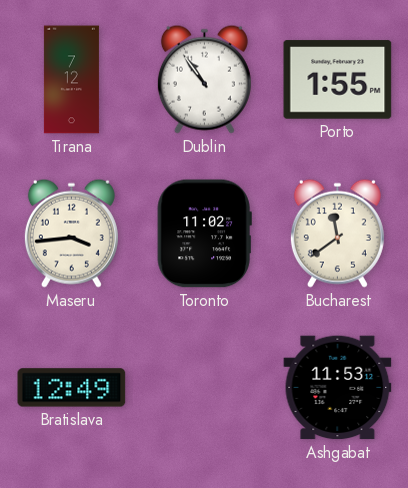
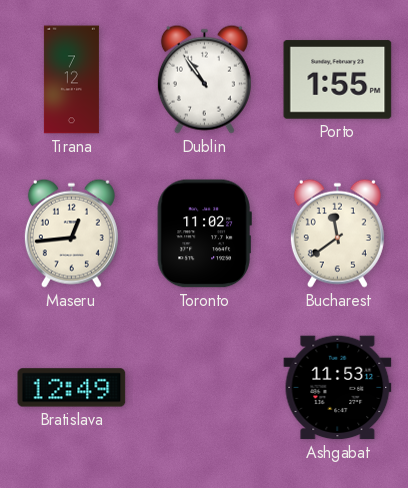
Maseru: 3:44 -> 12:44 (71, 233)
